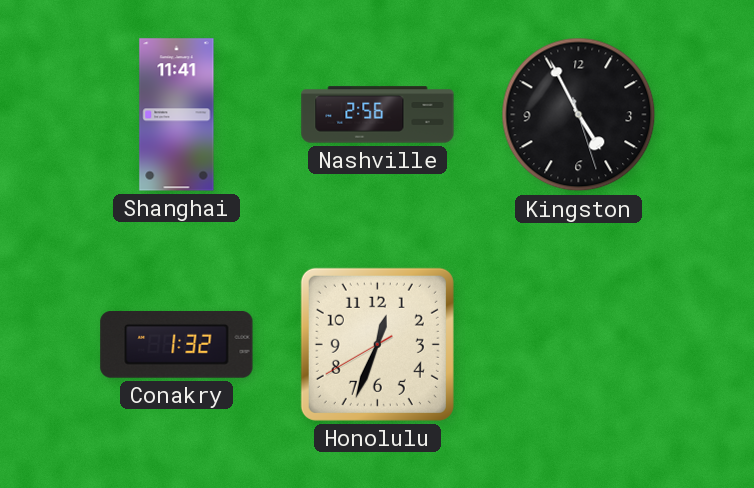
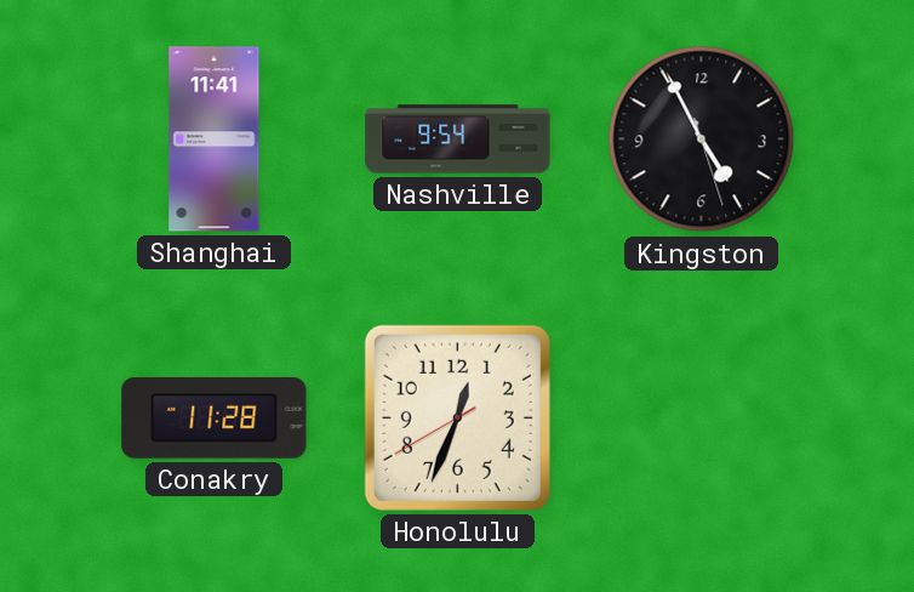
Nashville: 2:56 -> 9:54 (458, 140)
Conakry: 1:32 -> 11:28 (215, 419)
